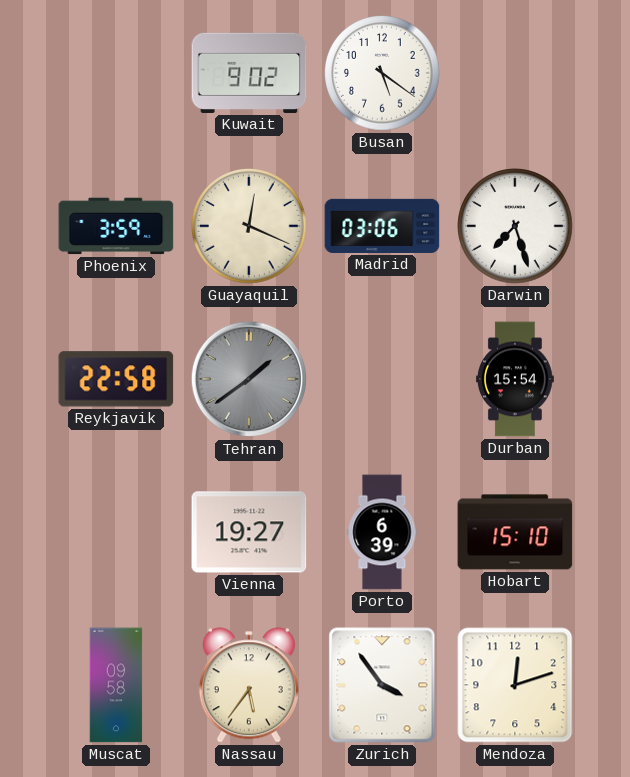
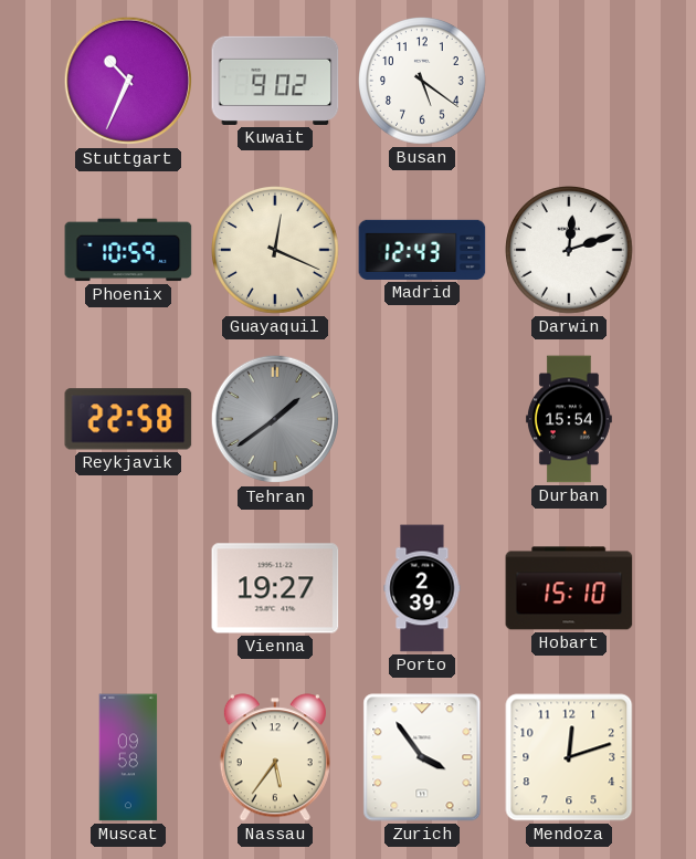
Stuttgart: none -> 10:34 (128, 81)
Phoenix: 3:59 -> 10:59 (128, 250)
Madrid: 03:06 -> 12:43 (422, 250)
Darwin: 7:27 -> 12:12 (569, 250)
Porto: 6:39 -> 2:39 (422, 588)
